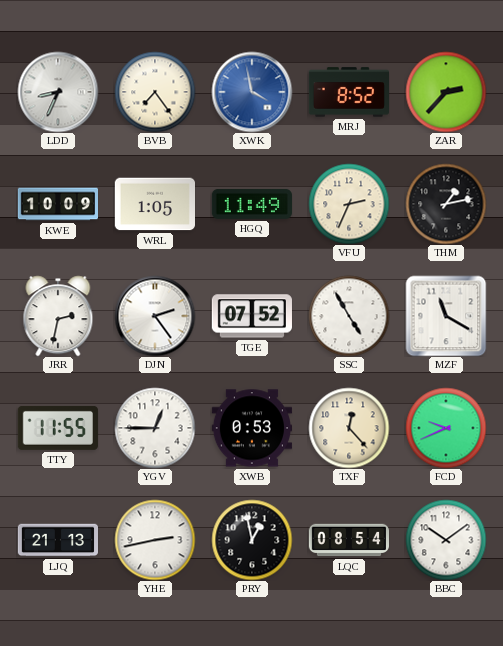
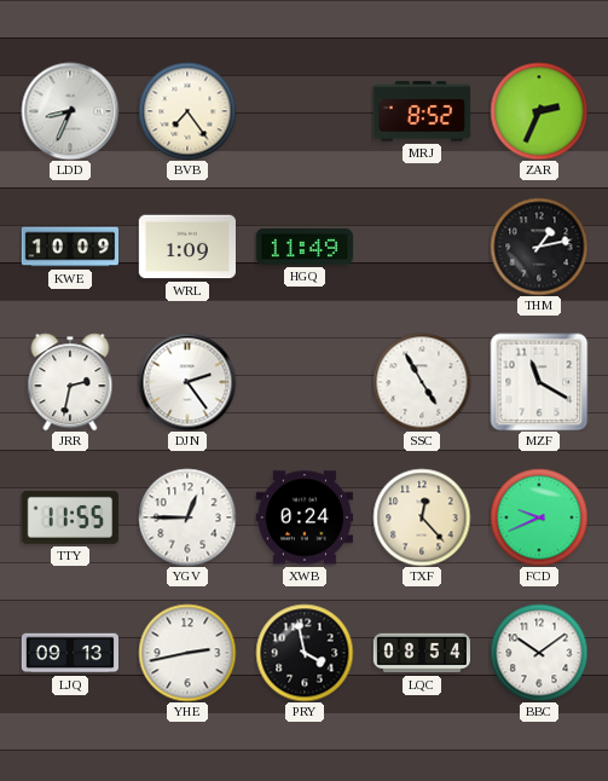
XWK: 3:58 -> none (252, 92)
ZAR: 2:37 -> 2:34 (539, 111)
WRL: 1:05 -> 1:09 (186, 247)
VFU: 2:34 -> none (349, 204)
TGE: 07:52 -> none (252, 316)
XWB: 0:53 -> 0:24 (303, 517)
LJQ: 21:13 -> 09:13 (69, 653)
PRY: 12:58 -> 3:58 (305, 653)
